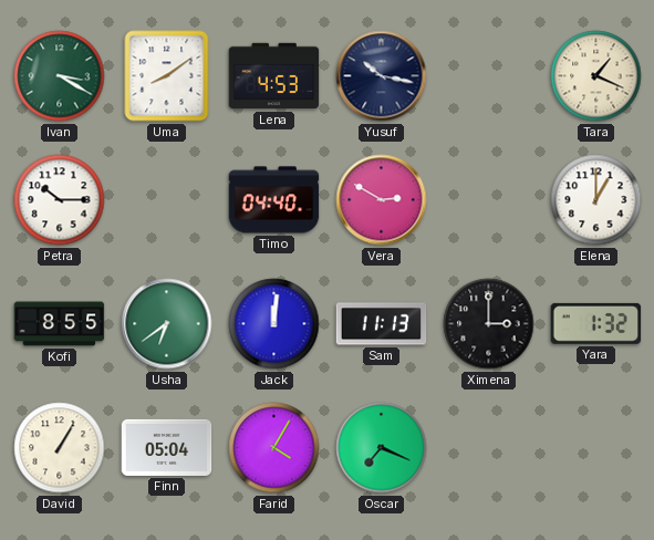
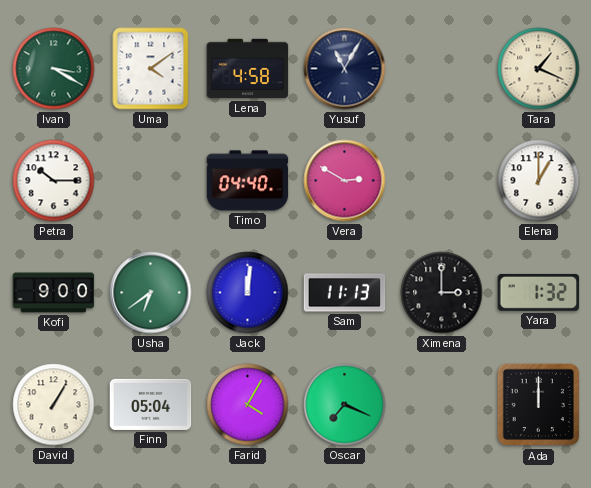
Uma: 8:09 -> 4:09 (151, 69)
Lena: 4:53 -> 4:58 (248, 69)
Yusuf: 10:17 -> 11:05 (345, 69)
Kofi: 8:55 -> 9:00 (54, 293)
Ada: none -> 12:00 (539, 405)
